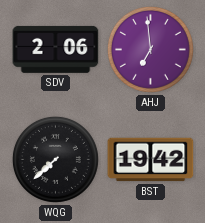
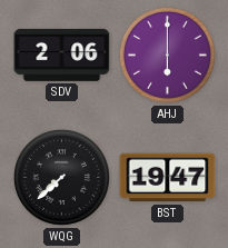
AHJ: 6:59 -> 6:00 (167, 54)
BST: 19:42 -> 19:47 (168, 178)
